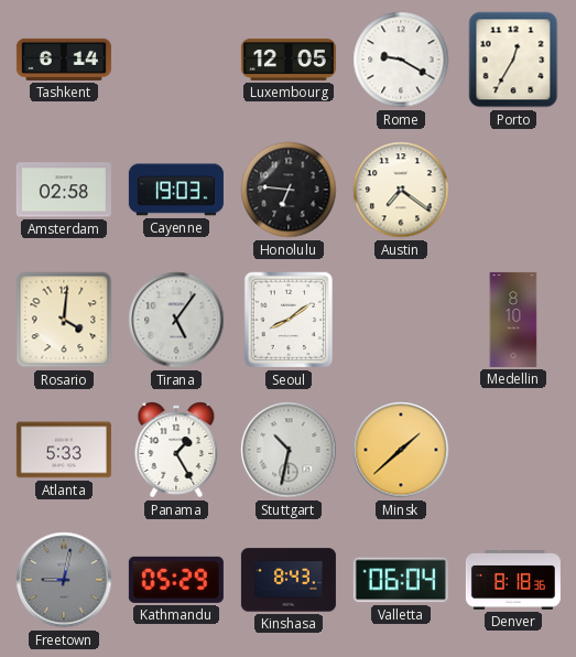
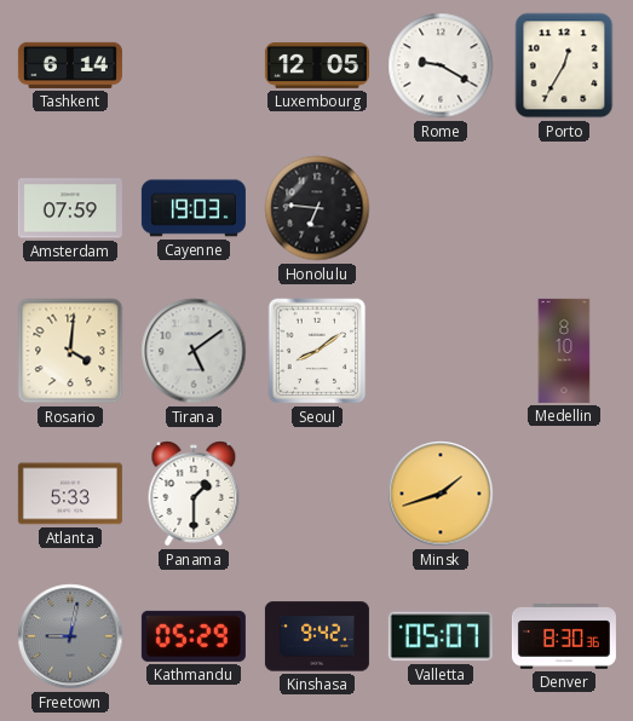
Amsterdam: 02:58 -> 07:59 (70, 208)
Austin: 7:21 -> none (401, 190)
Tirana: 5:06 -> 5:09 (194, 351)
Panama: 1:25 -> 1:30 (194, 494)
Stuttgart: 10:32 -> none (289, 450)
Minsk: 1:38 -> 1:42 (441, 494)
Kinshasa: 8:43 -> 9:42 (317, 636)
Valletta: 06:04 -> 05:07 (441, 636)
Denver: 8:18 -> 8:30 (564, 638)
